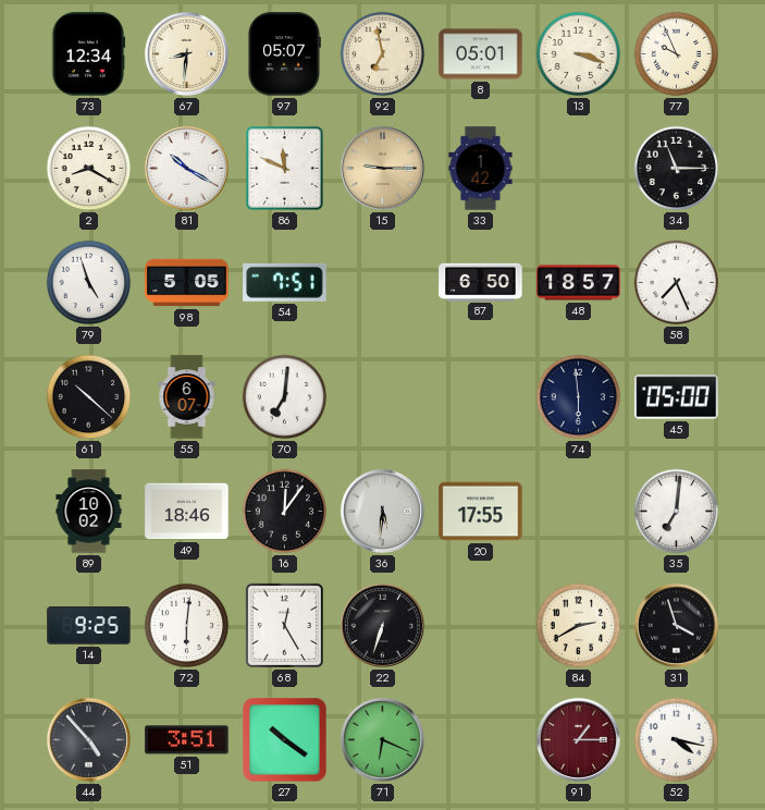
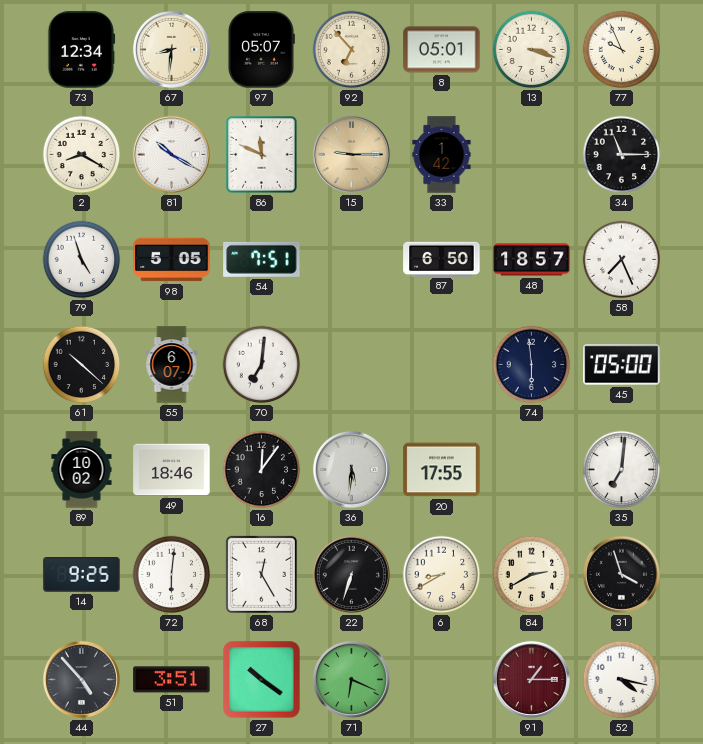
92: 6:58 -> 6:53 (352, 50)
6: none -> 8:40 (442, 575)
